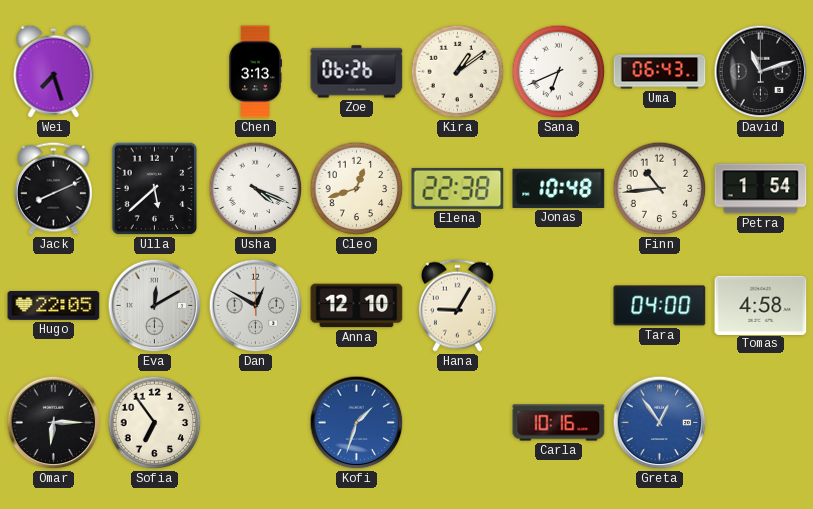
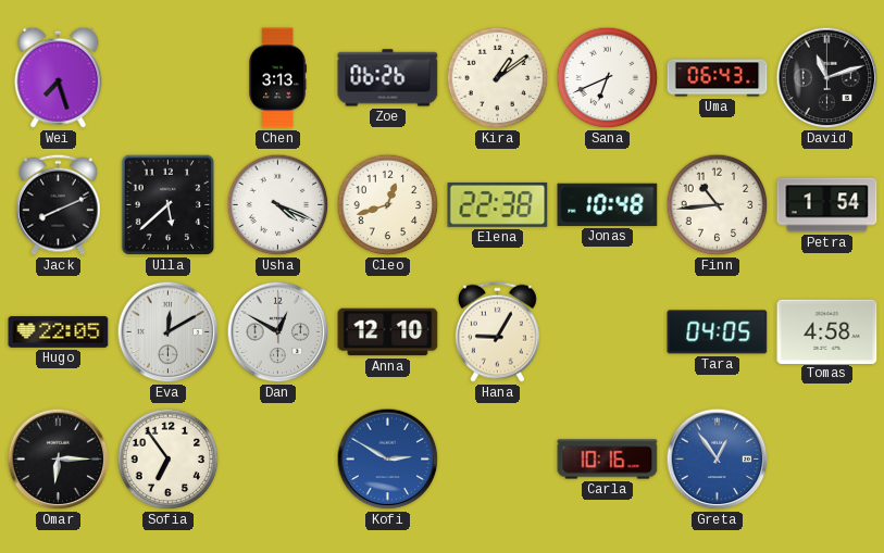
Tara: 04:00 -> 04:05 (718, 332)
Kofi: 1:33 -> 2:50 (388, 460)
